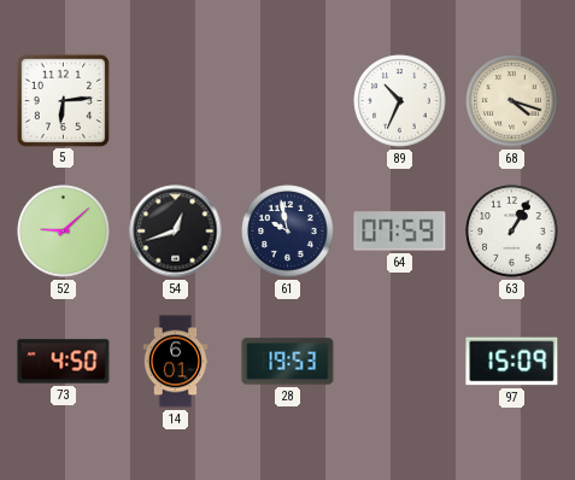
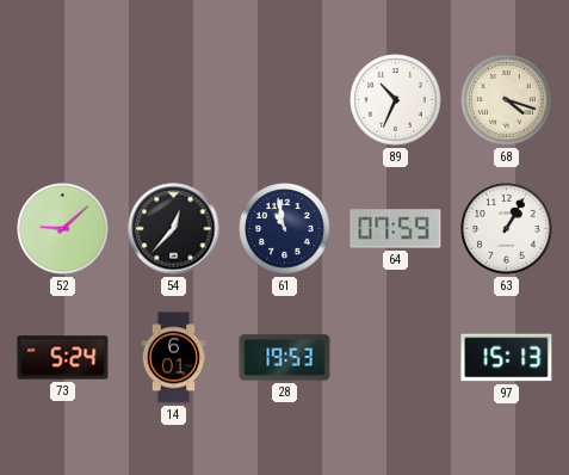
5: 6:14 -> none (63, 100)
54: 12:42 -> 12:37 (174, 229)
61: 9:58 -> 10:58 (285, 229)
73: 4:50 -> 5:24 (63, 358)
97: 15:09 -> 15:13 (507, 358)
